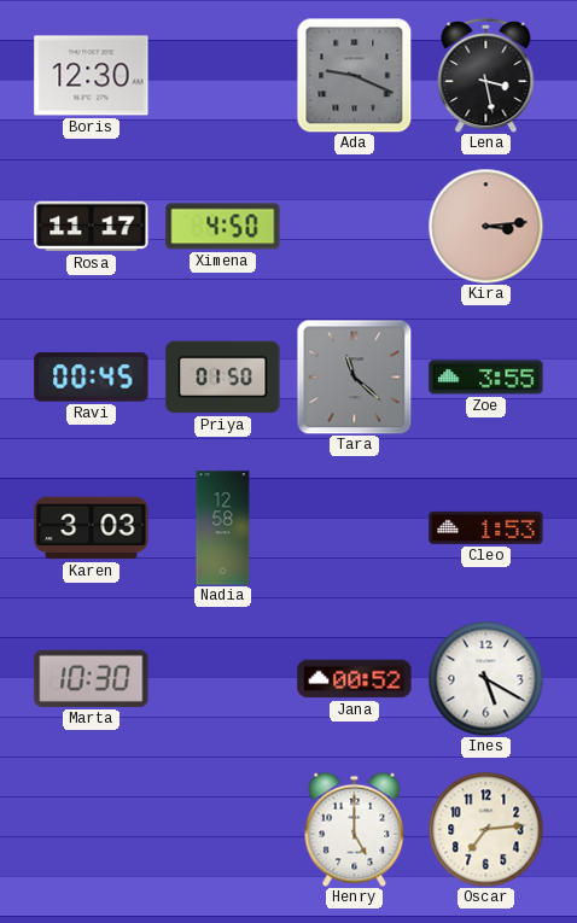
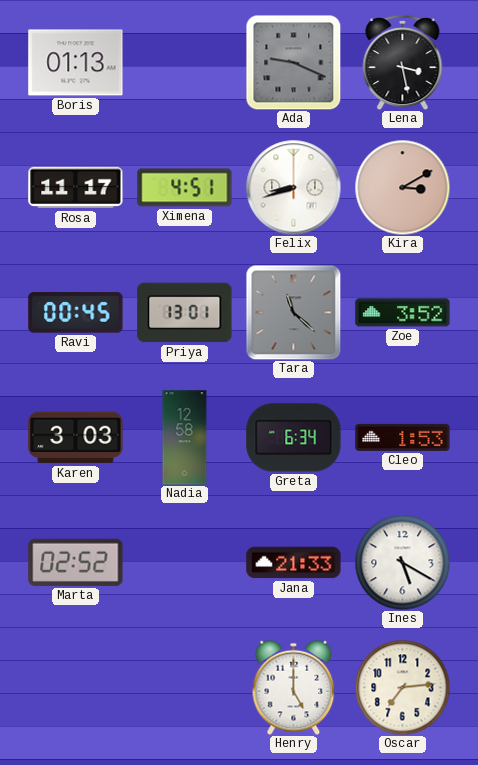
Boris: 12:30 -> 01:13 (76, 63)
Ximena: 4:50 -> 4:51 (185, 188)
Felix: none -> 8:42 (293, 187)
Kira: 3:14 -> 3:10 (402, 187)
Priya: 01:50 -> 13:01 (185, 313)
Zoe: 3:55 -> 3:52 (403, 313)
Greta: none -> 6:34 (294, 438)
Marta: 10:30 -> 02:52 (76, 562)
Jana: 00:52 -> 21:33 (294, 563)
